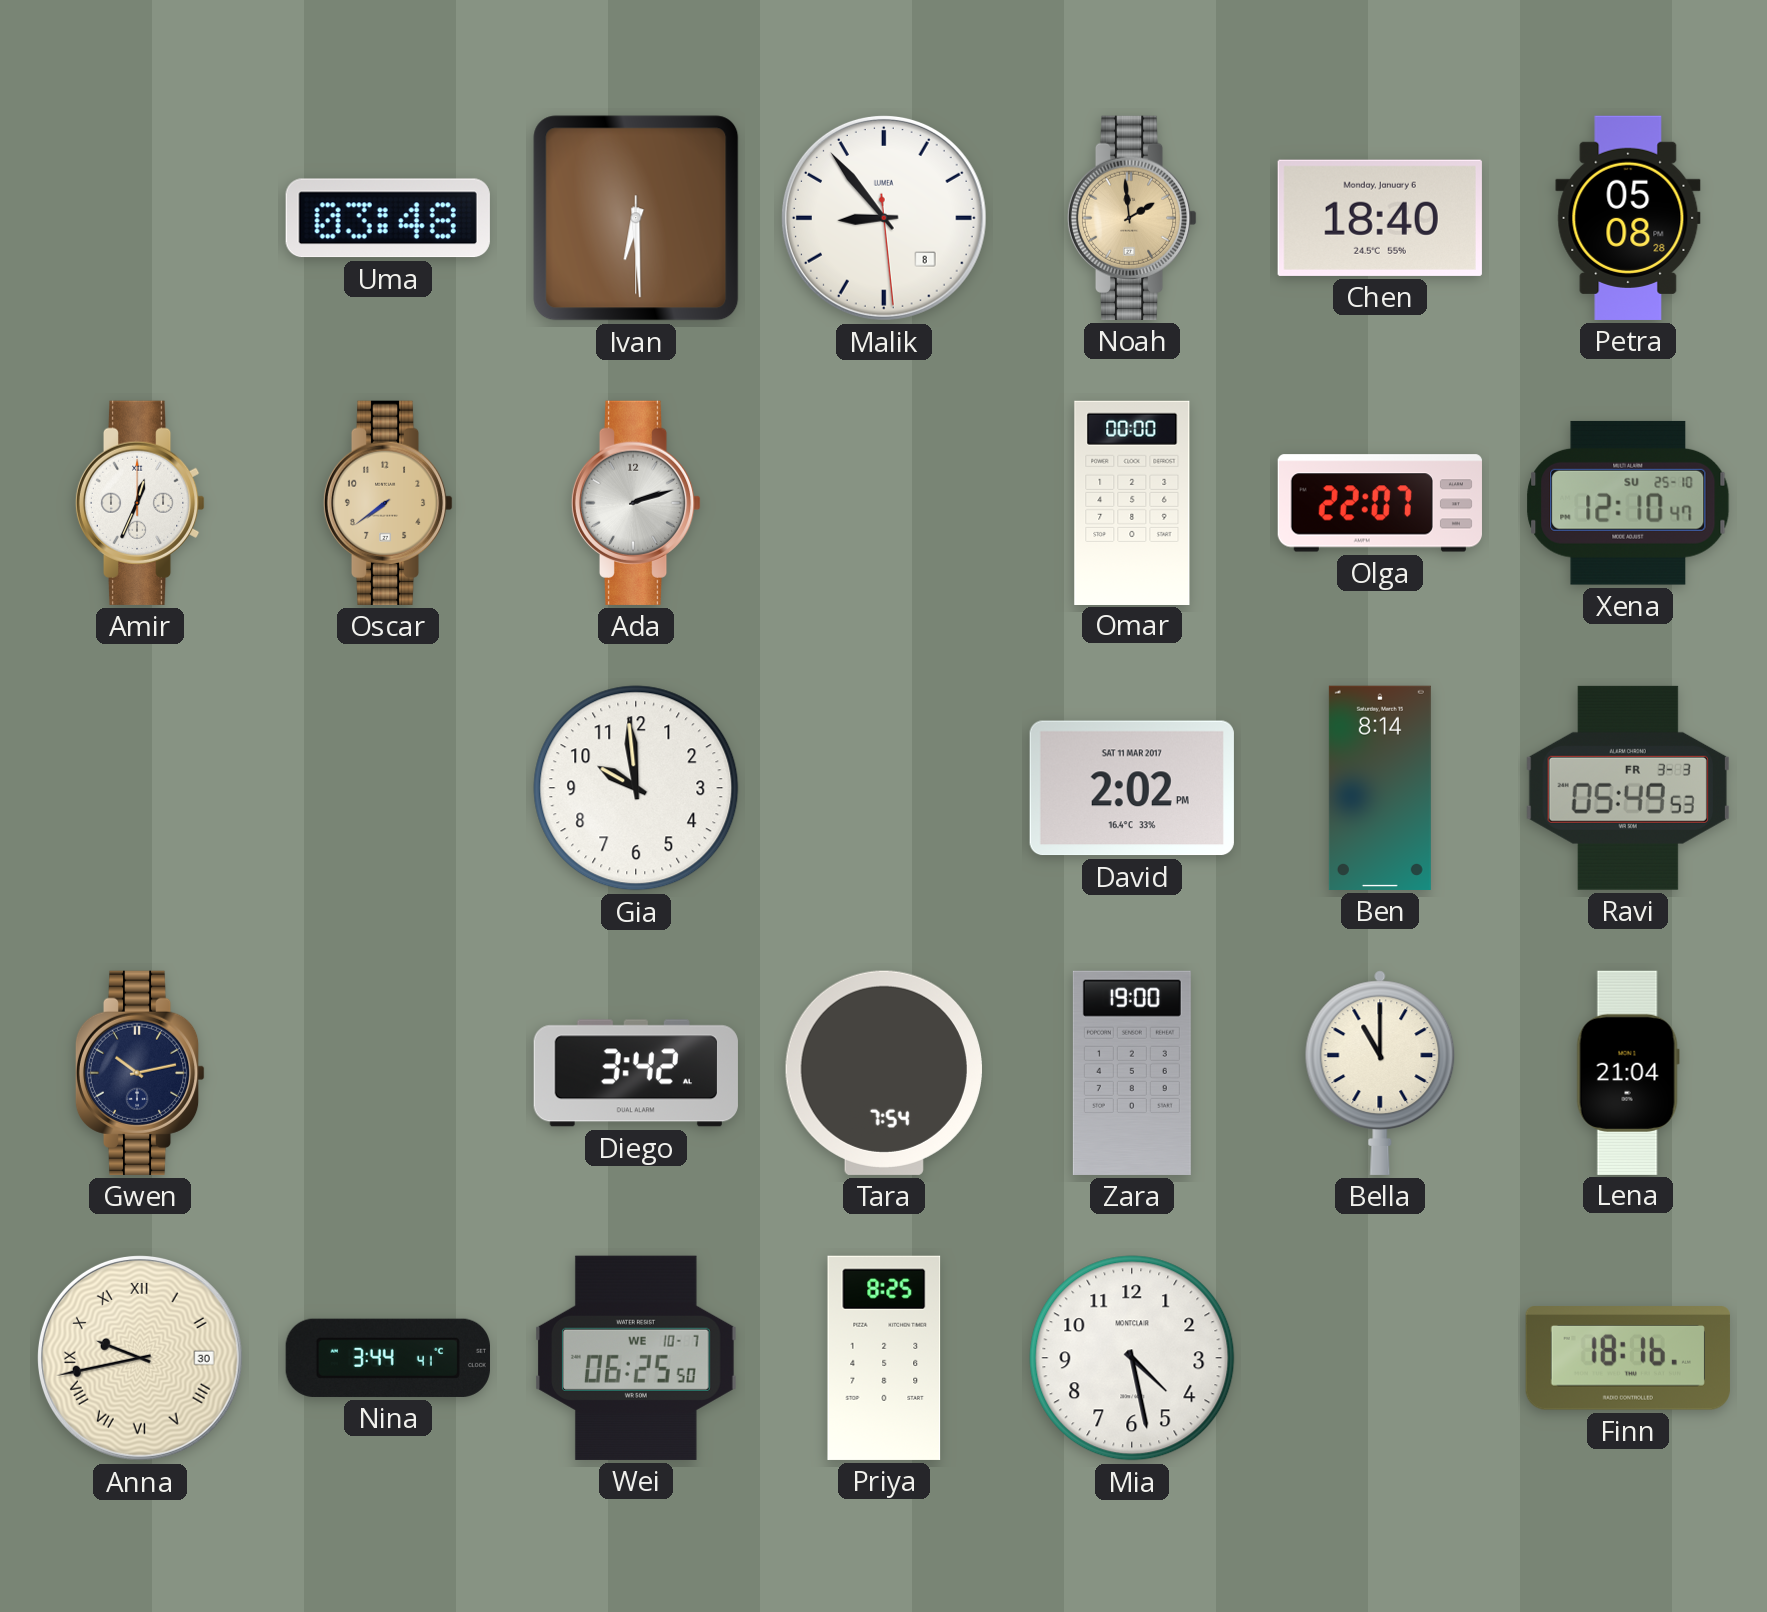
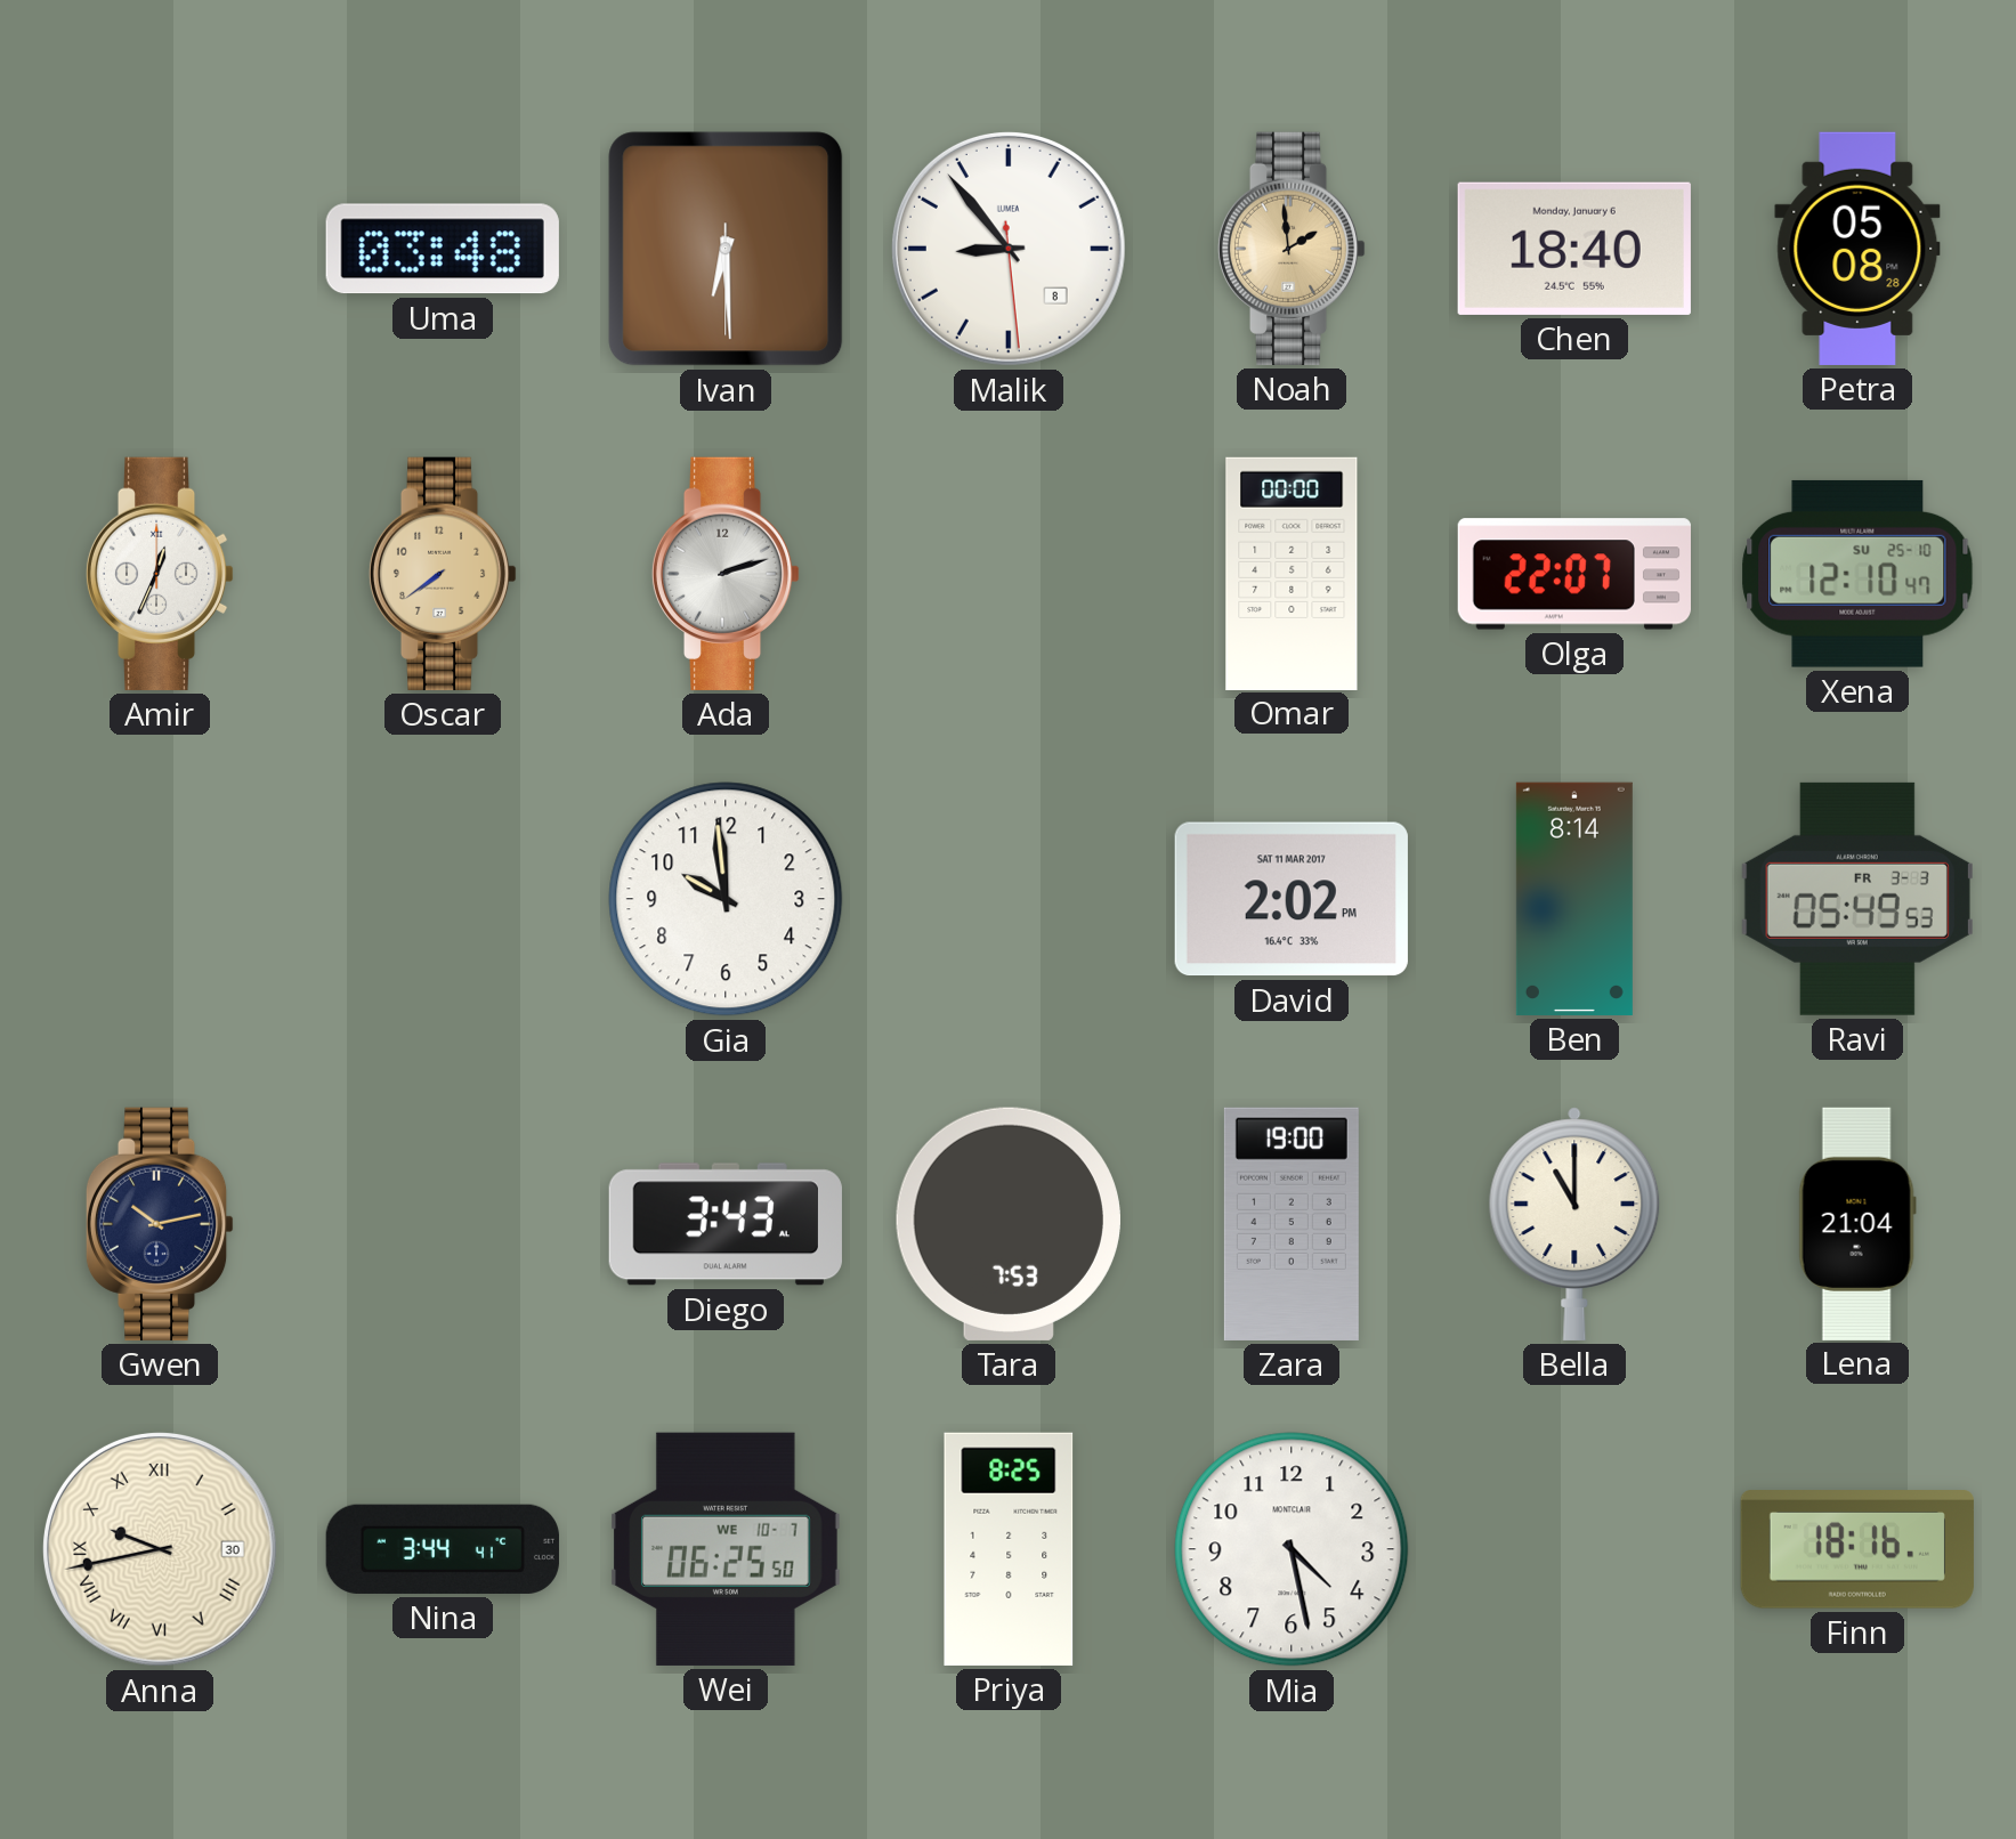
Diego: 3:42 -> 3:43 (726, 1224)
Tara: 7:54 -> 7:53 (1009, 1224)
